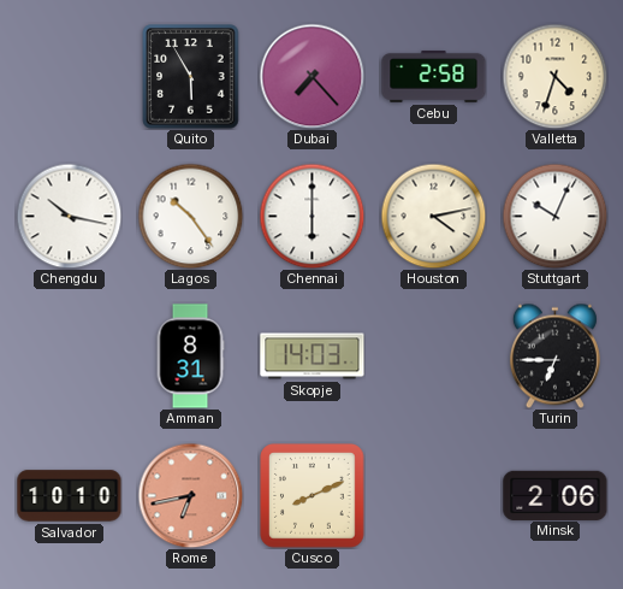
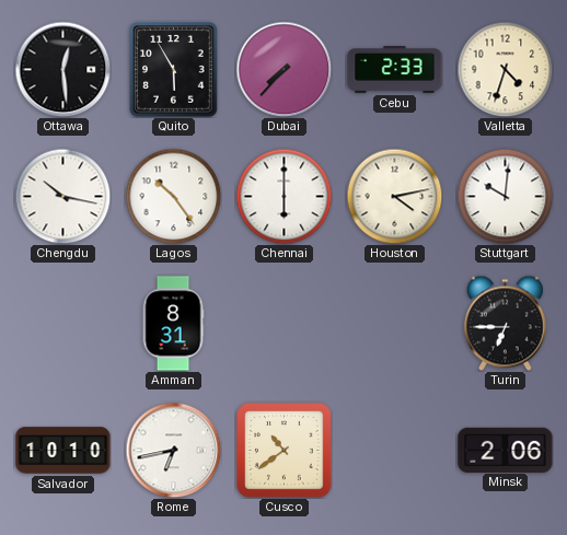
Ottawa: none -> 12:29 (62, 69)
Dubai: 7:23 -> 7:37 (283, 69)
Cebu: 2:58 -> 2:33 (395, 70)
Stuttgart: 10:04 -> 10:01 (505, 196)
Skopje: 14:03 -> none (313, 357)
Rome dial: salmon -> white (173, 450)
Cusco: 8:11 -> 10:39 (285, 451)
